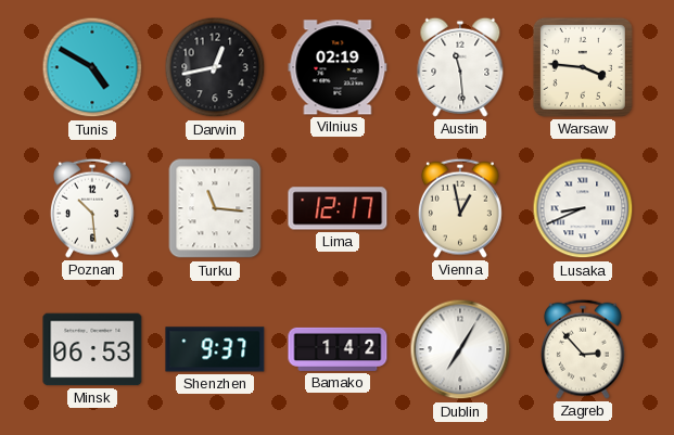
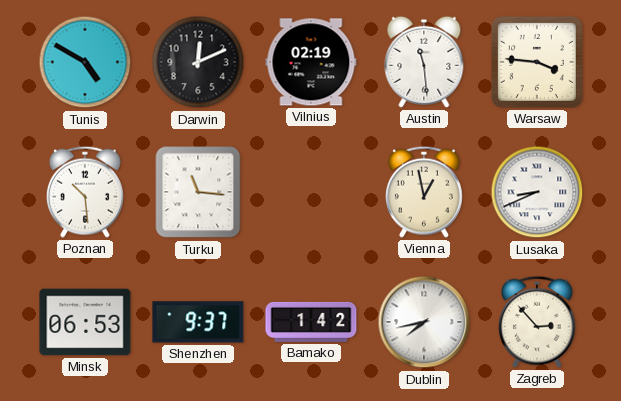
Darwin: 12:43 -> 12:11 (198, 62)
Lima: 12:17 -> none (338, 208)
Dublin: 7:05 -> 7:43 (424, 322)
